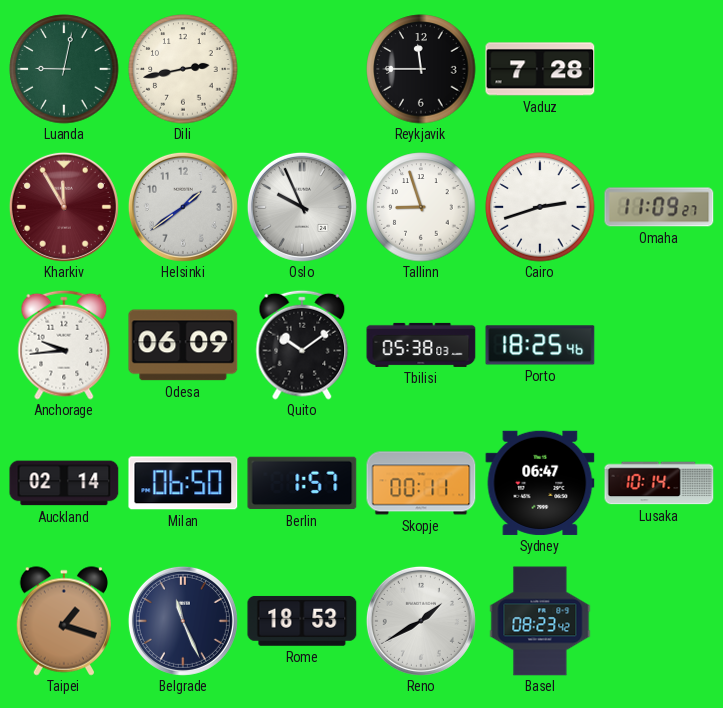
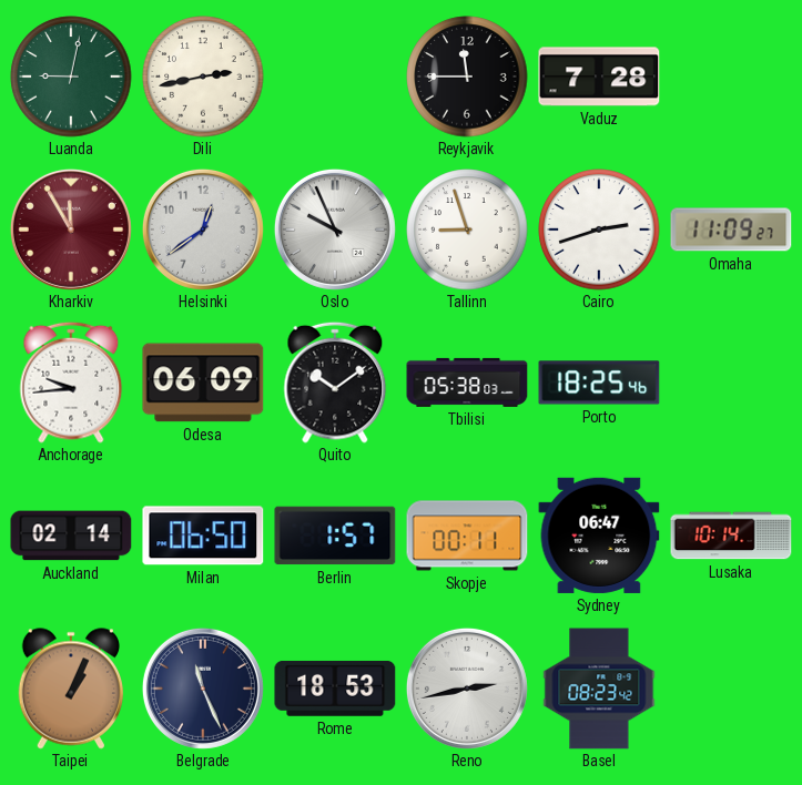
Helsinki: 1:39 -> 12:39 (203, 230)
Taipei: 1:18 -> 1:04 (70, 689)
Reno: 1:40 -> 2:43 (467, 689)
